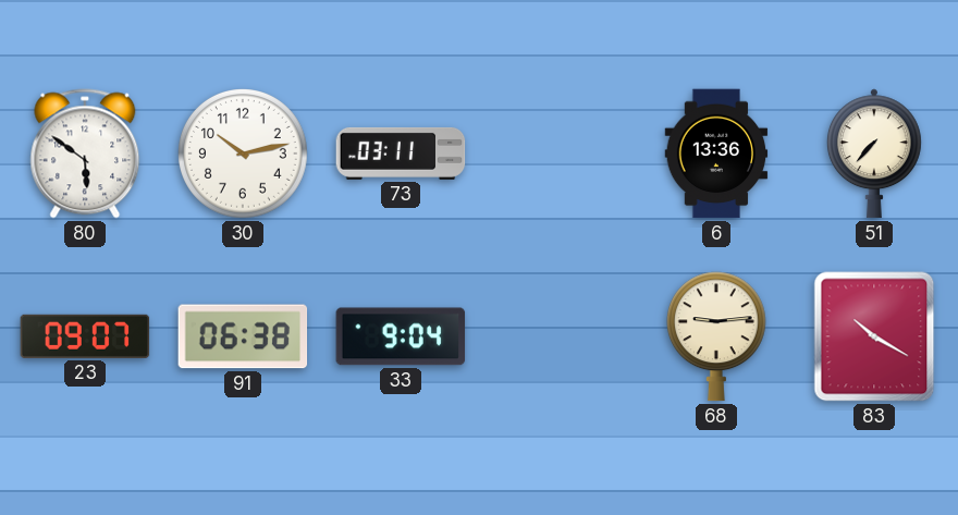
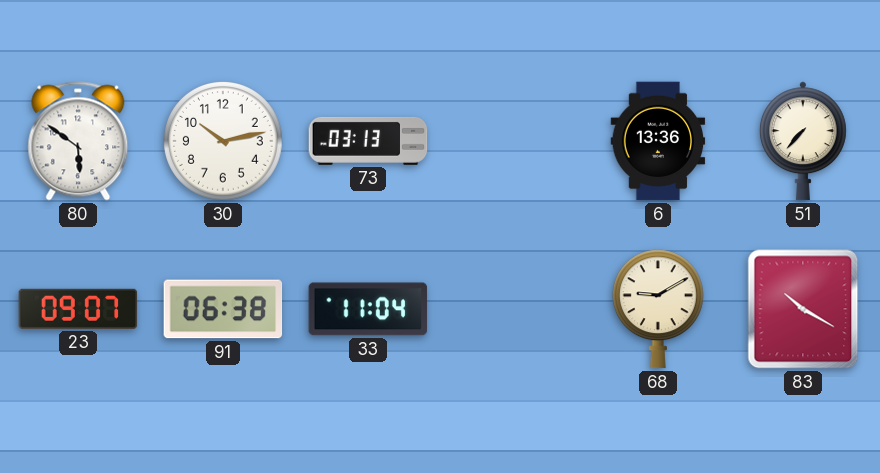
73: 03:11 -> 03:13 (368, 141)
33: 9:04 -> 11:04 (368, 309)
68: 9:14 -> 9:10 (658, 309)
